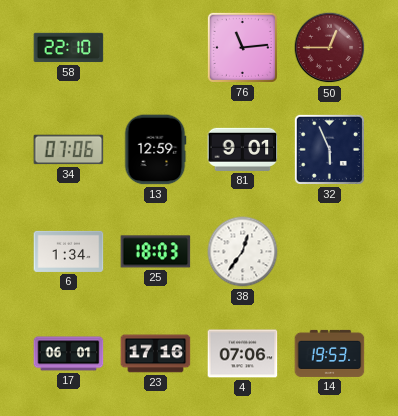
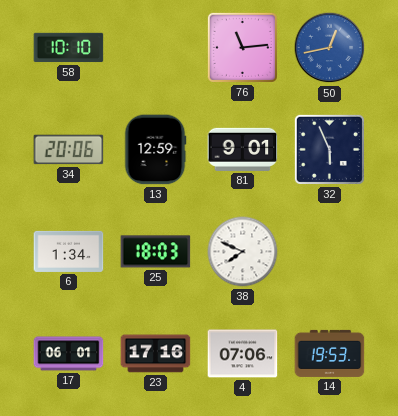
58: 22:10 -> 10:10 (69, 48)
50: 12:45 -> 12:43 (330, 48)
50 dial: burgundy -> blue (330, 48)
34: 07:06 -> 20:06 (69, 150)
38: 12:36 -> 7:49 (243, 252)
